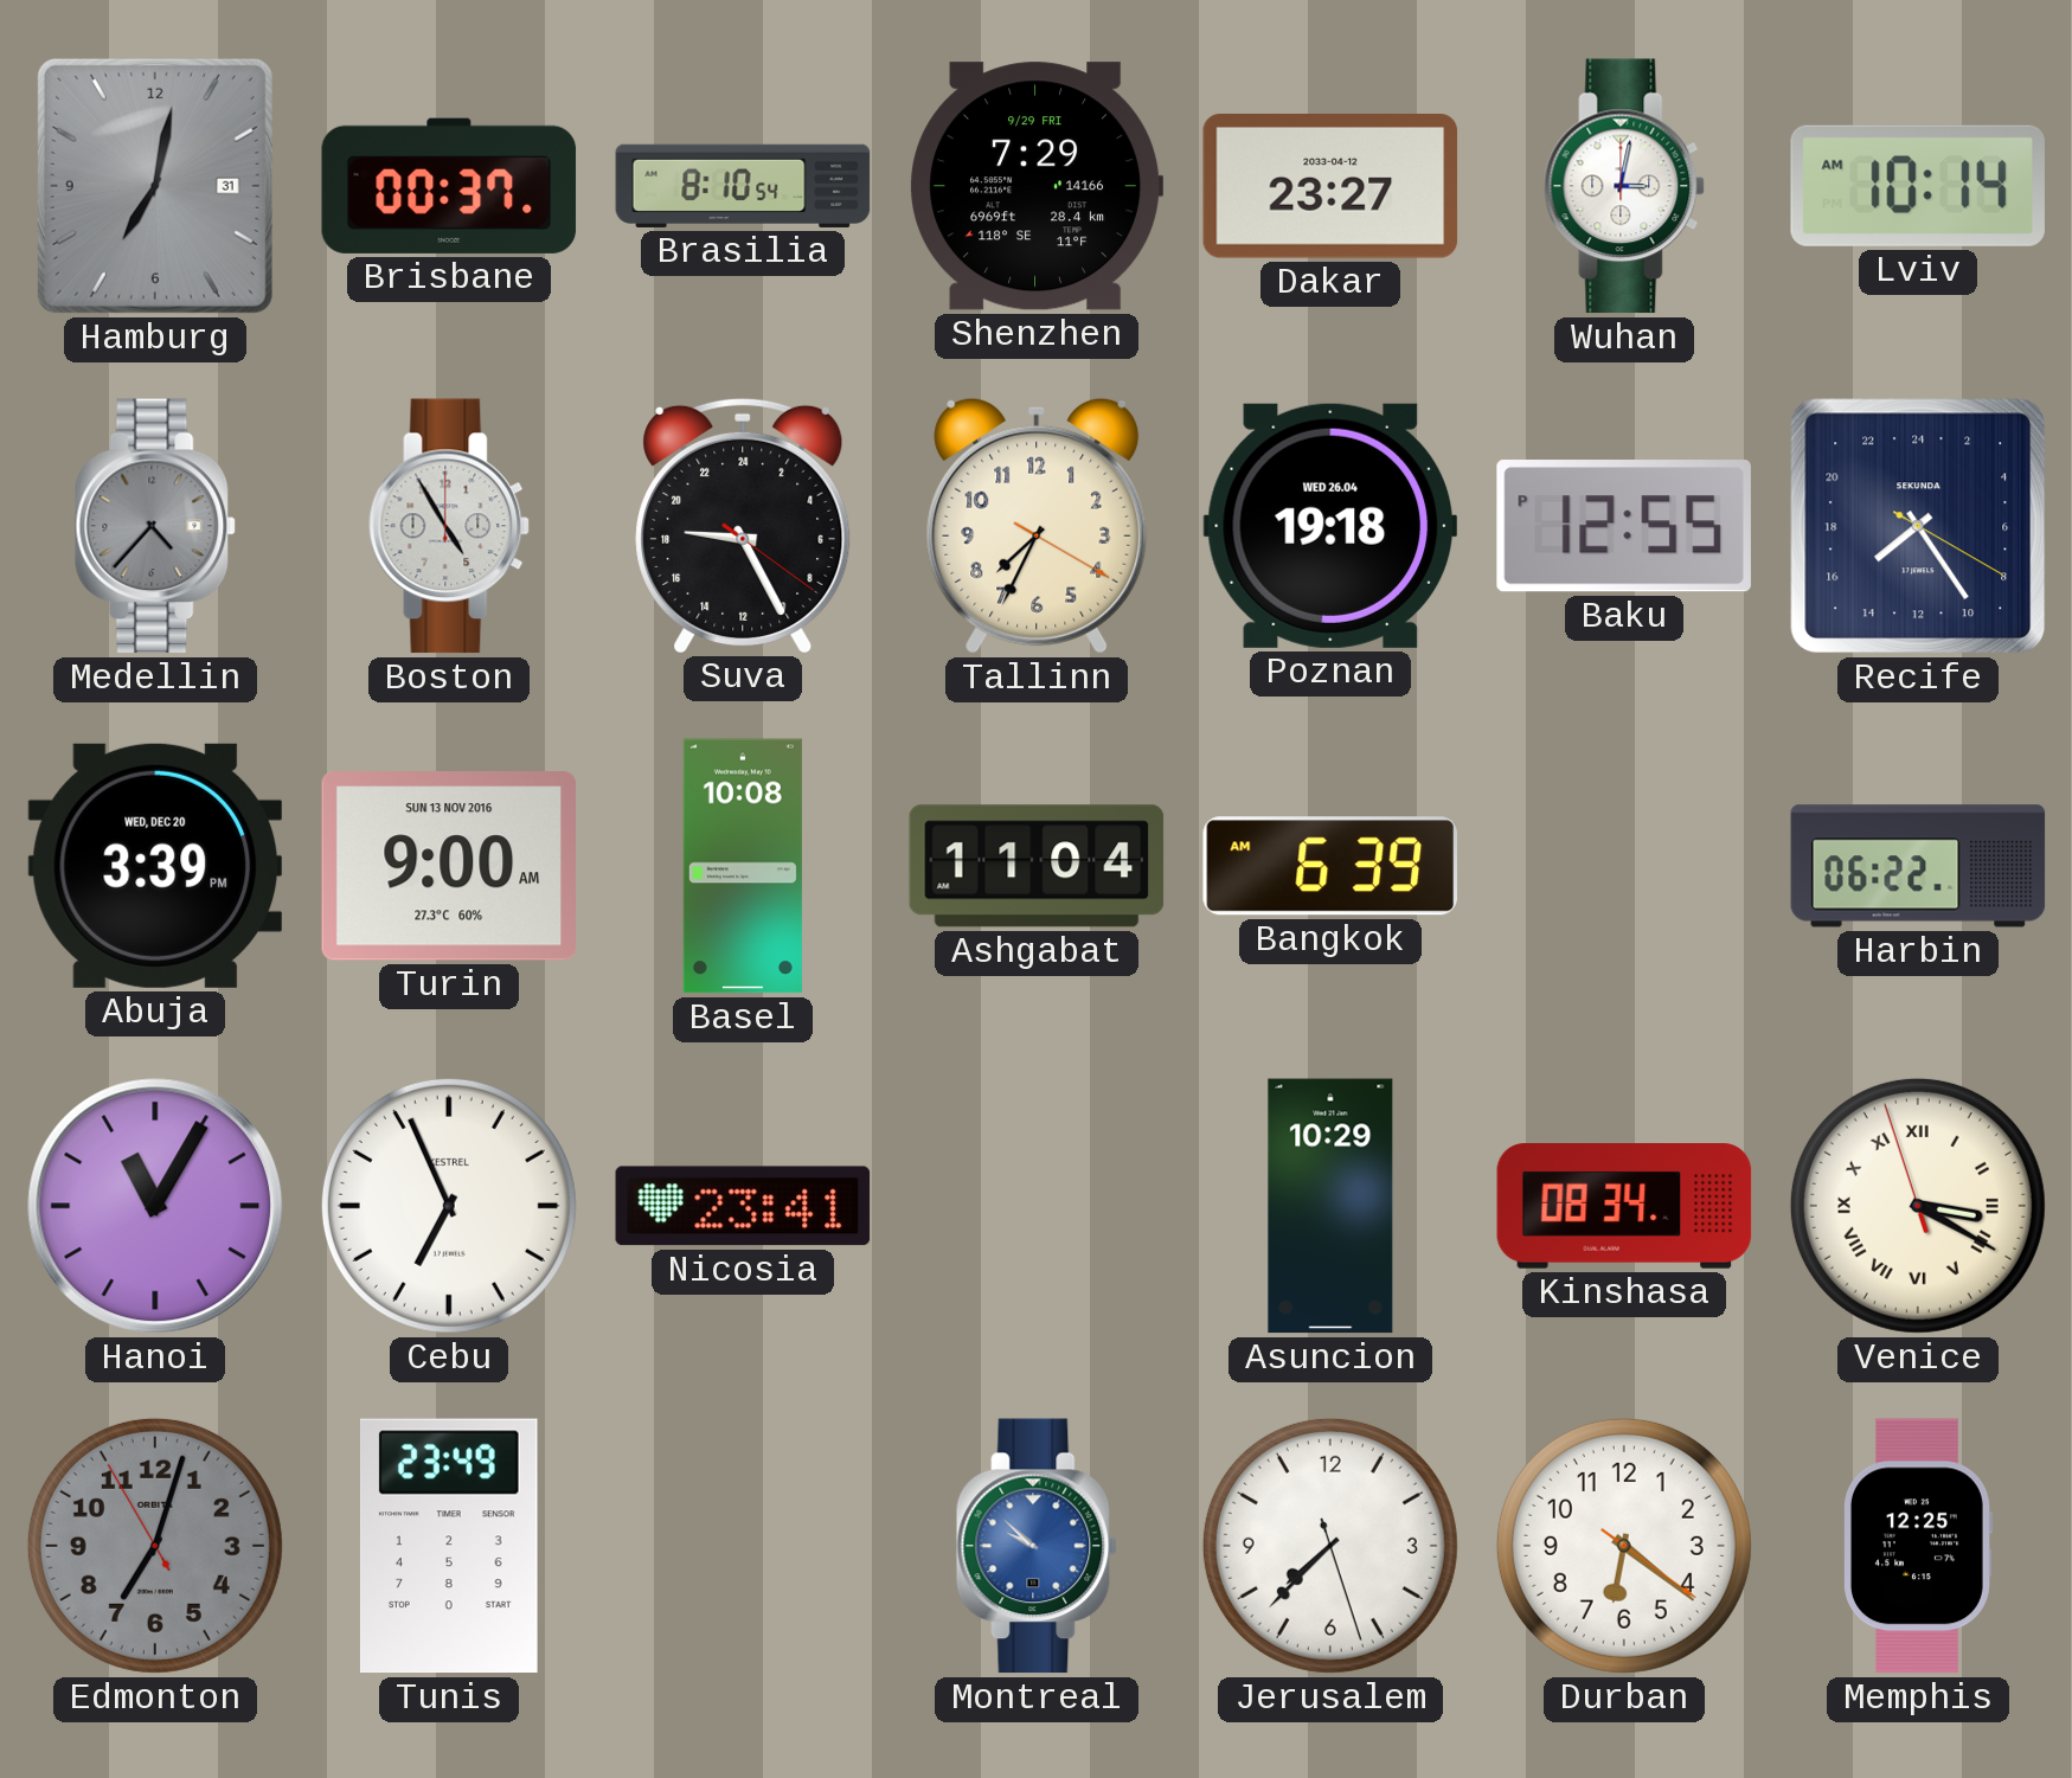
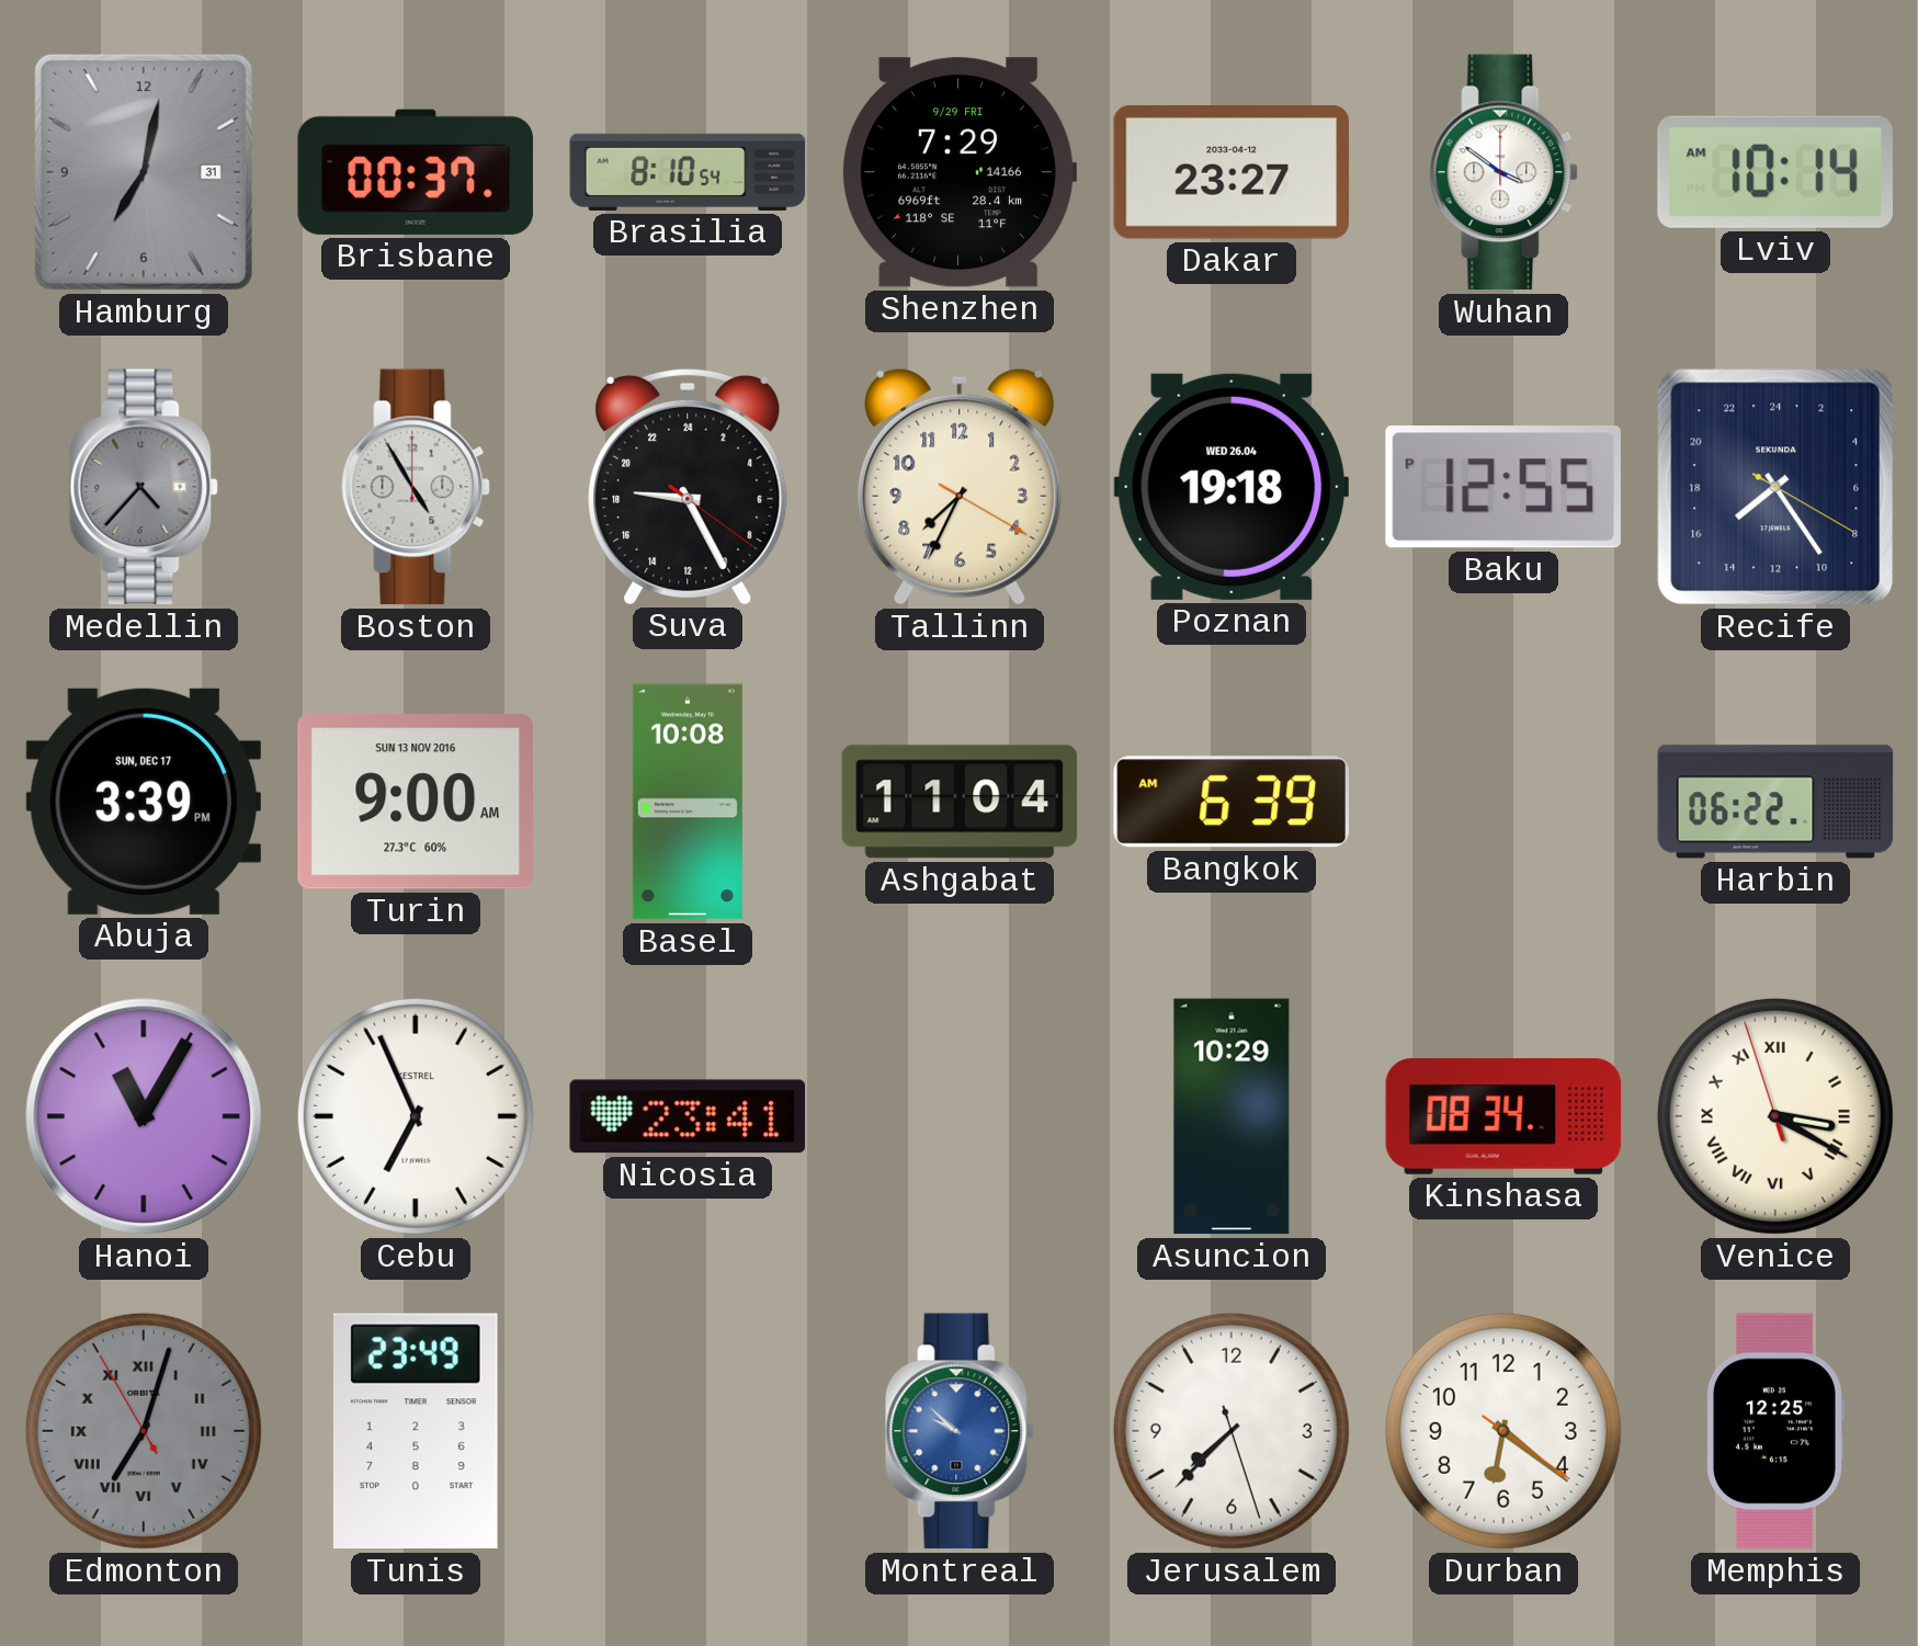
Wuhan: 3:02 -> 3:51 (1503, 172)
Abuja date: WED, DEC 20 -> SUN, DEC 17 (143, 802)
Edmonton numerals: Arabic -> Roman (144, 1431)
